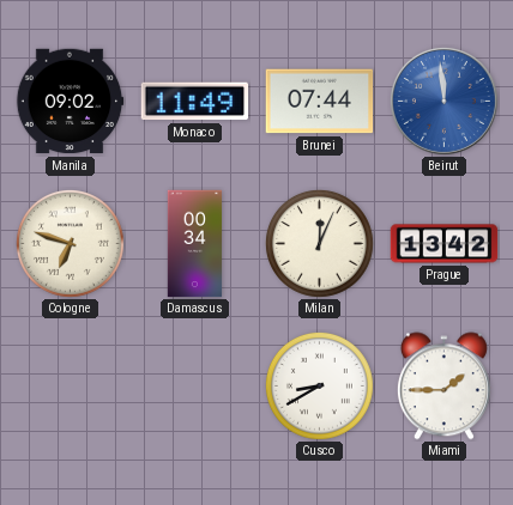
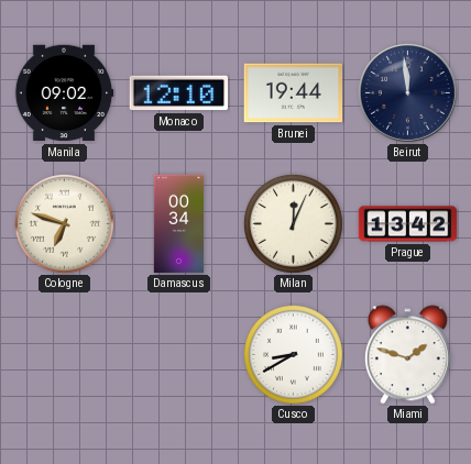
Monaco: 11:49 -> 12:10 (179, 93)
Brunei: 07:44 -> 19:44 (294, 93)
Beirut dial: blue -> navy (407, 92)
Miami: 1:45 -> 1:48 (407, 355)
